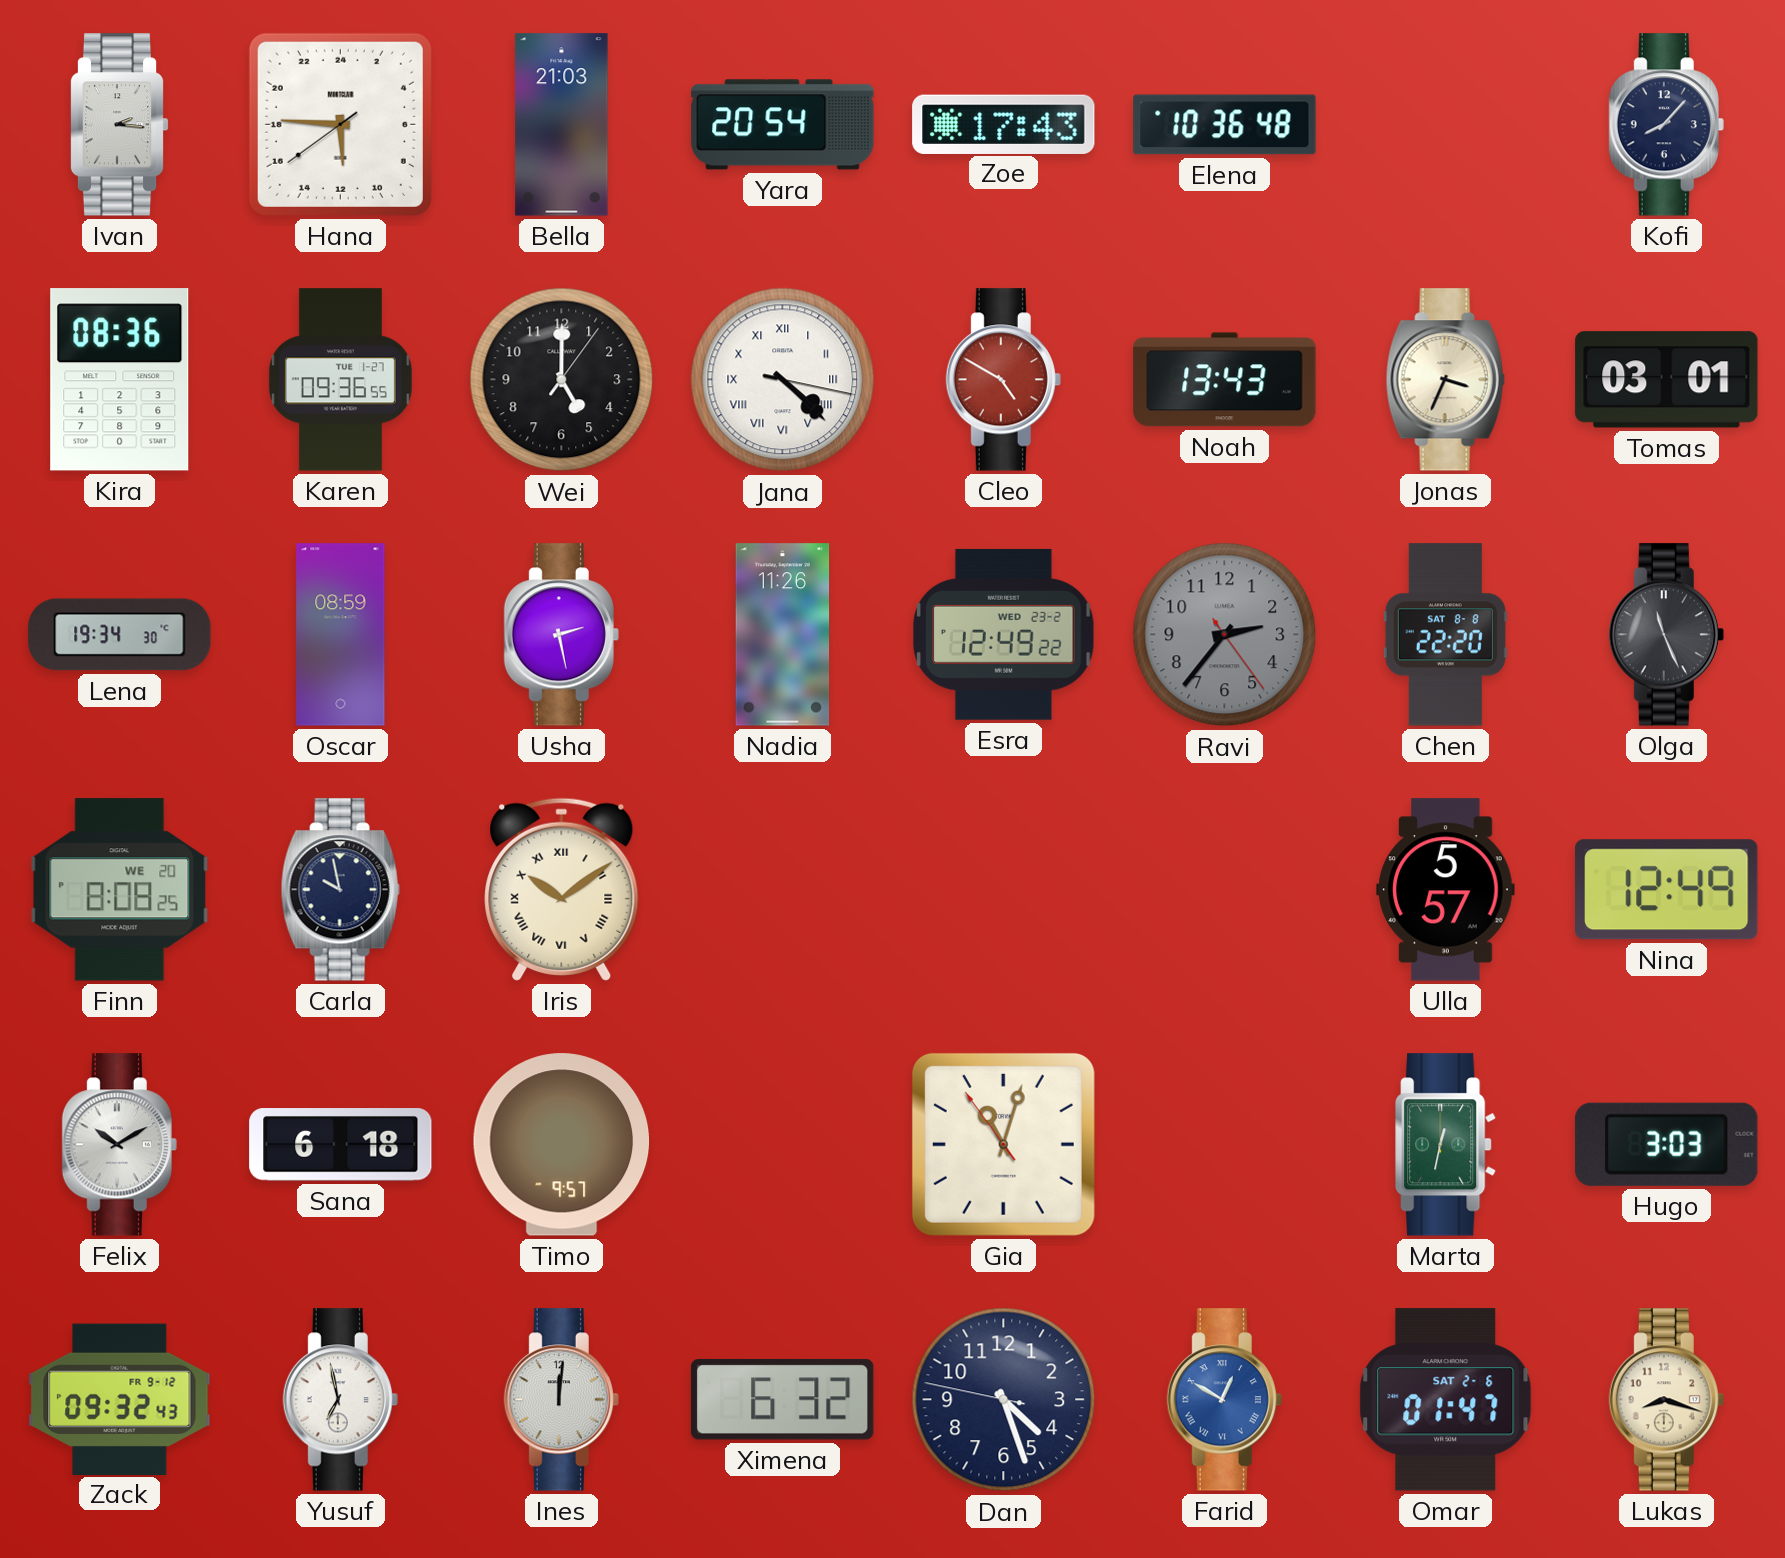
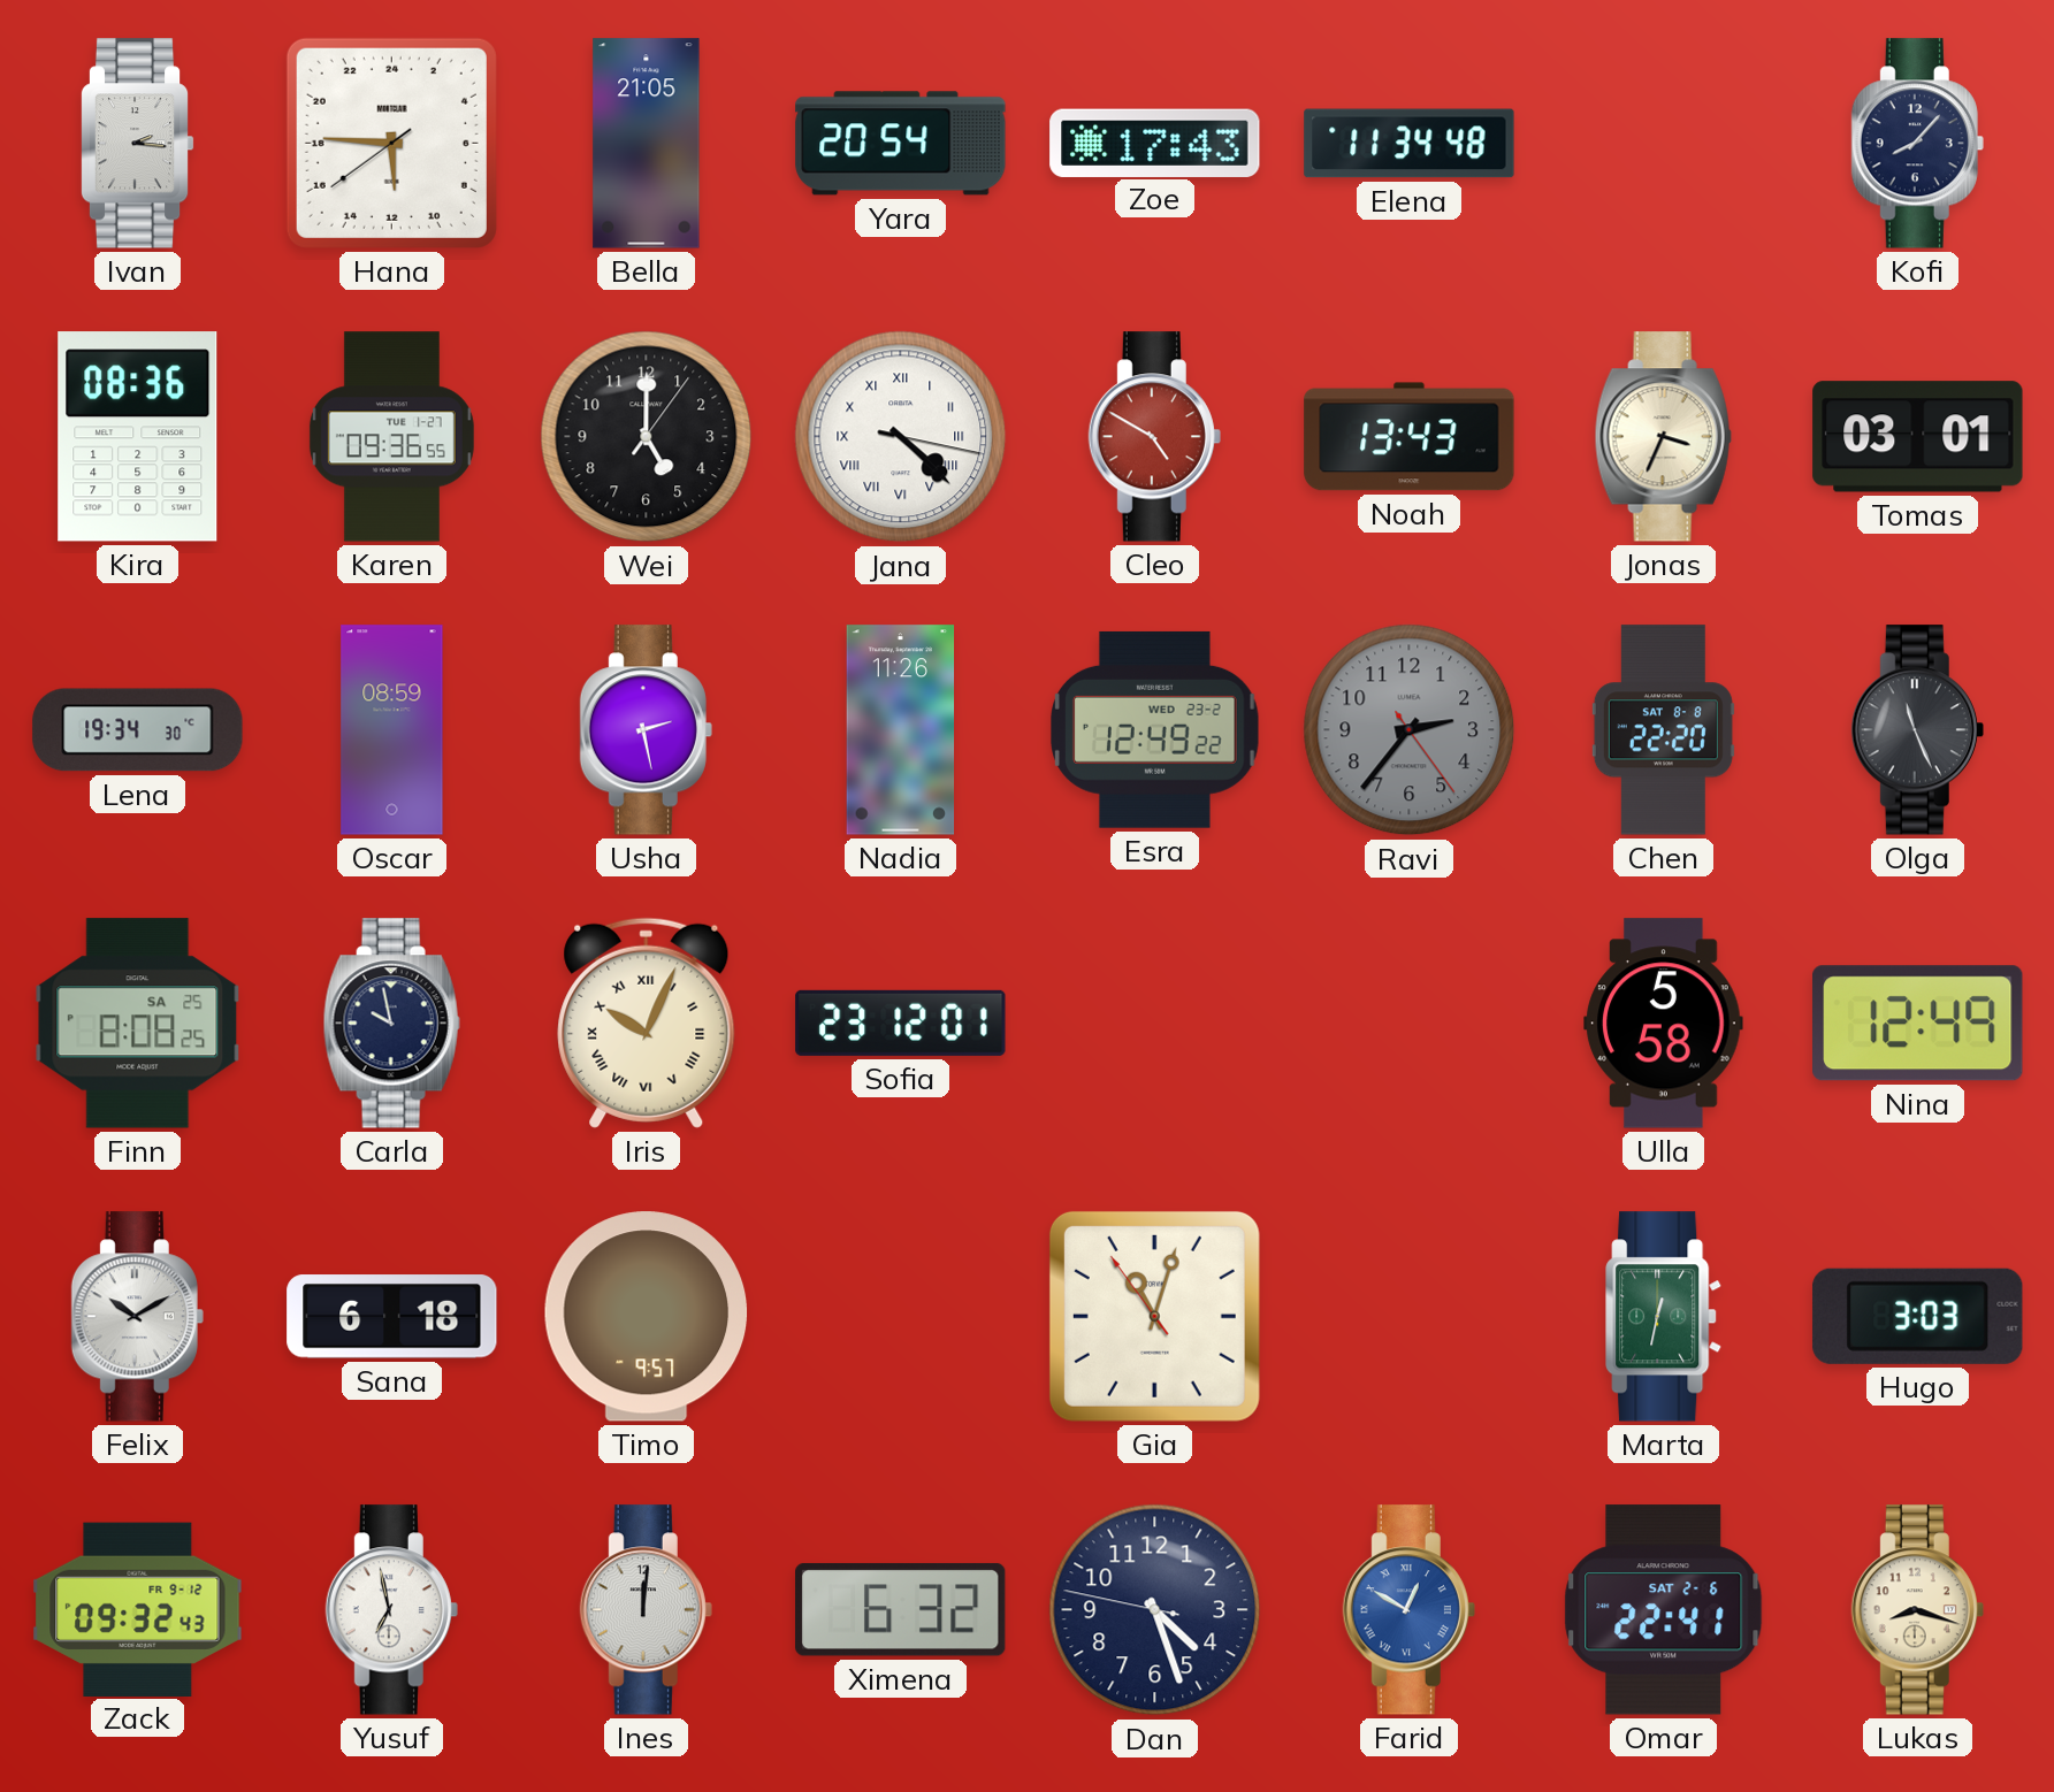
Bella: 21:03 -> 21:05 (647, 144)
Elena: 10:36 -> 11:34 (1410, 144)
Finn date: WE 20 -> SA 25 (138, 1024)
Iris: 10:09 -> 10:04 (647, 1023)
Sofia: none -> 23:12 (901, 1023)
Ulla: 5:57 -> 5:58 (1664, 1024)
Omar: 01:47 -> 22:41 (1664, 1610)
